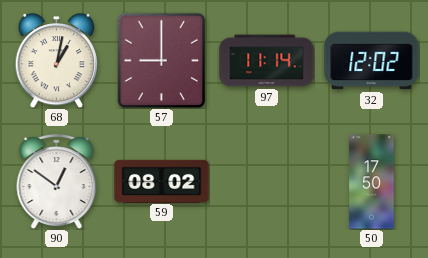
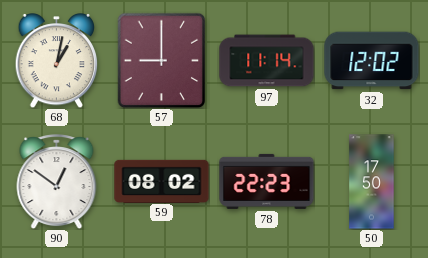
78: none -> 22:23 (267, 181)
